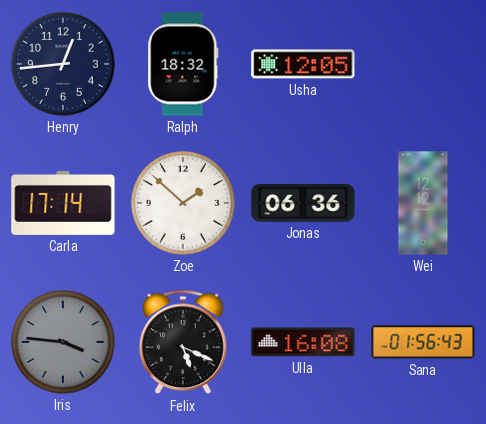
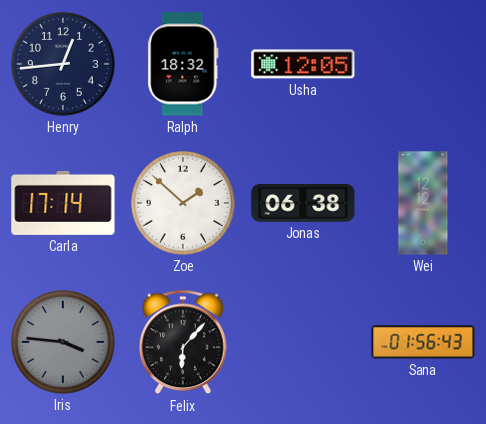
Jonas: 06:36 -> 06:38 (303, 203)
Felix: 5:19 -> 6:07 (183, 342)
Ulla: 16:08 -> none (303, 342)
